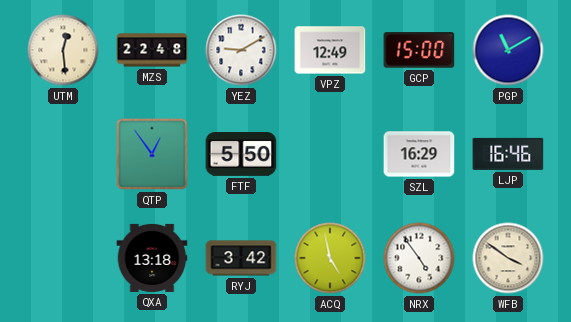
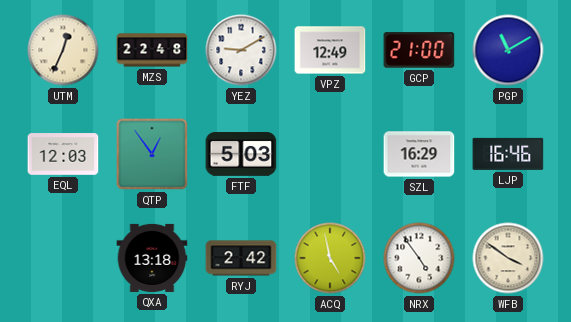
UTM: 12:29 -> 12:34 (63, 50)
GCP: 15:00 -> 21:00 (419, 50)
EQL: none -> 12:03 (63, 154)
FTF: 5:50 -> 5:03 (241, 154)
RYJ: 3:42 -> 2:42 (241, 258)
